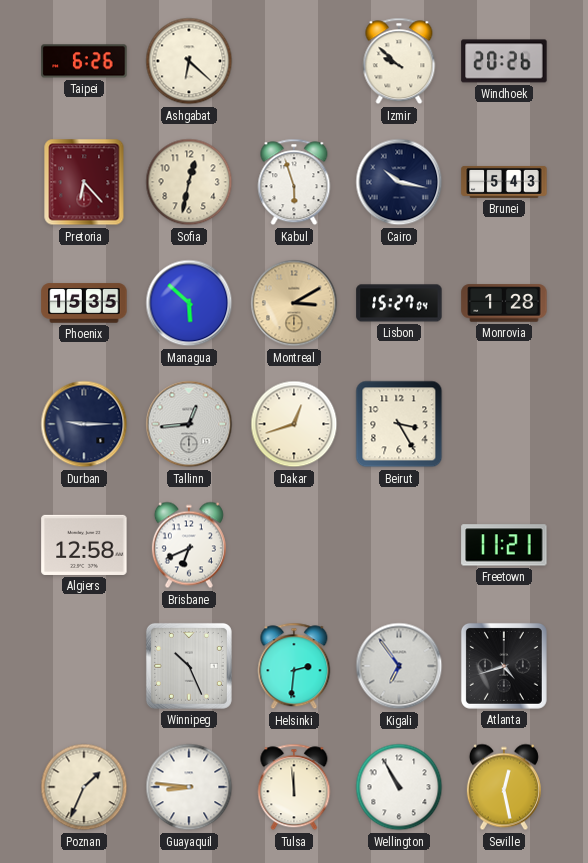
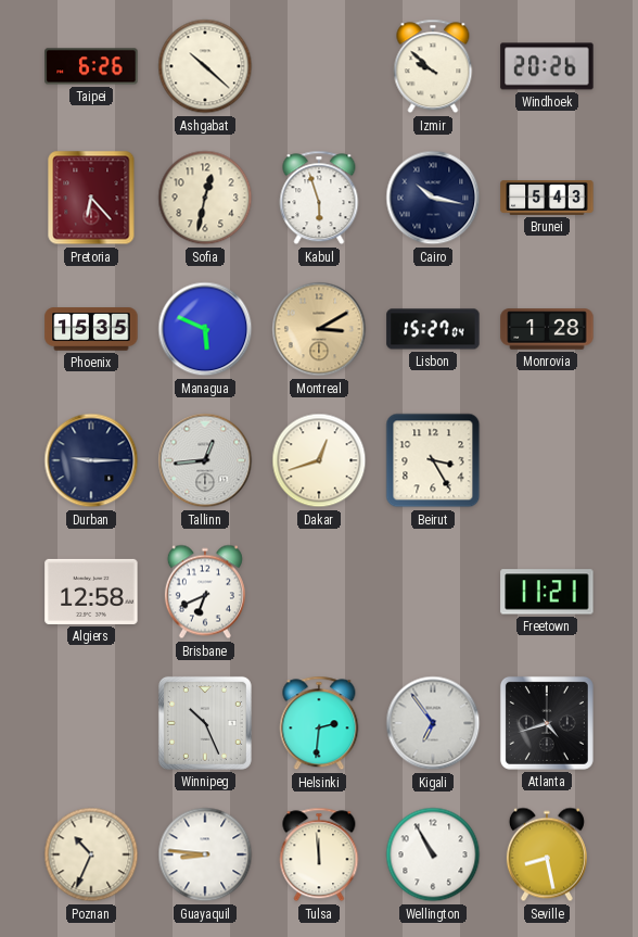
Ashgabat: 6:22 -> 10:22 (205, 66)
Managua: 5:52 -> 5:49 (205, 329)
Poznan: 1:34 -> 10:34 (91, 854)
Seville: 12:28 -> 8:28 (547, 854)
